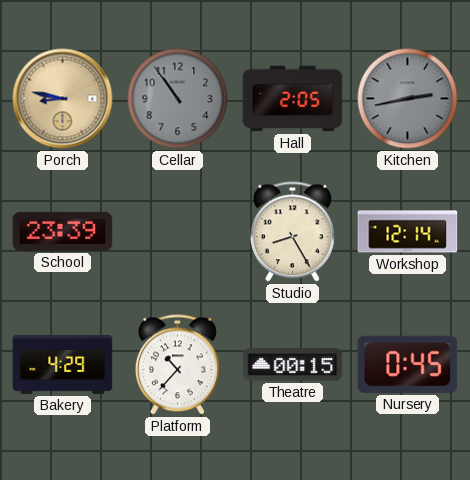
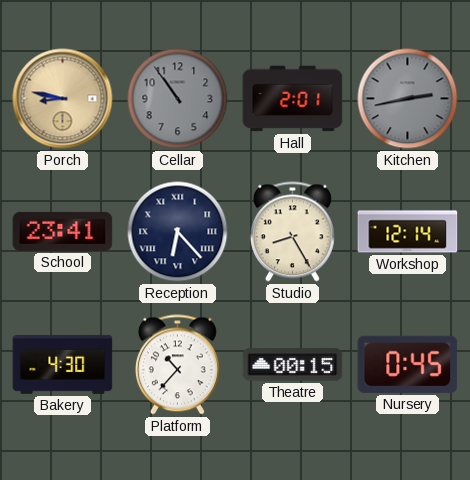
Hall: 2:05 -> 2:01 (293, 99)
School: 23:39 -> 23:41 (63, 231)
Reception: none -> 6:23 (178, 232)
Bakery: 4:29 -> 4:30 (63, 365)
